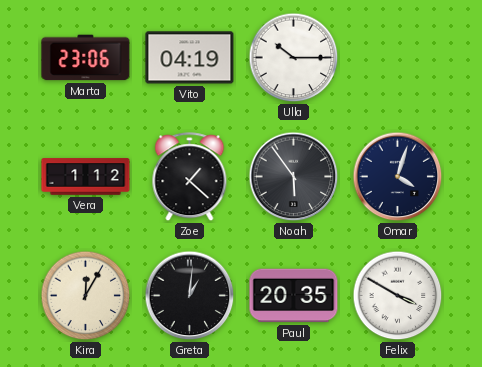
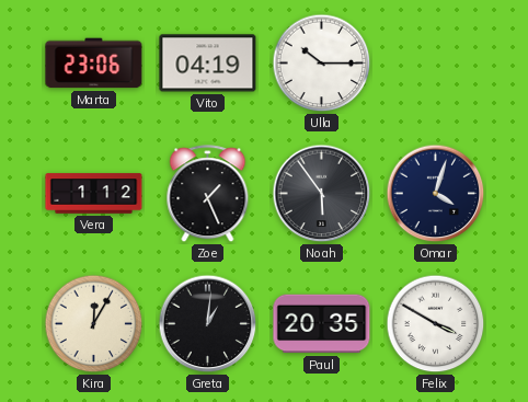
Zoe: 1:22 -> 1:26 (208, 194)
